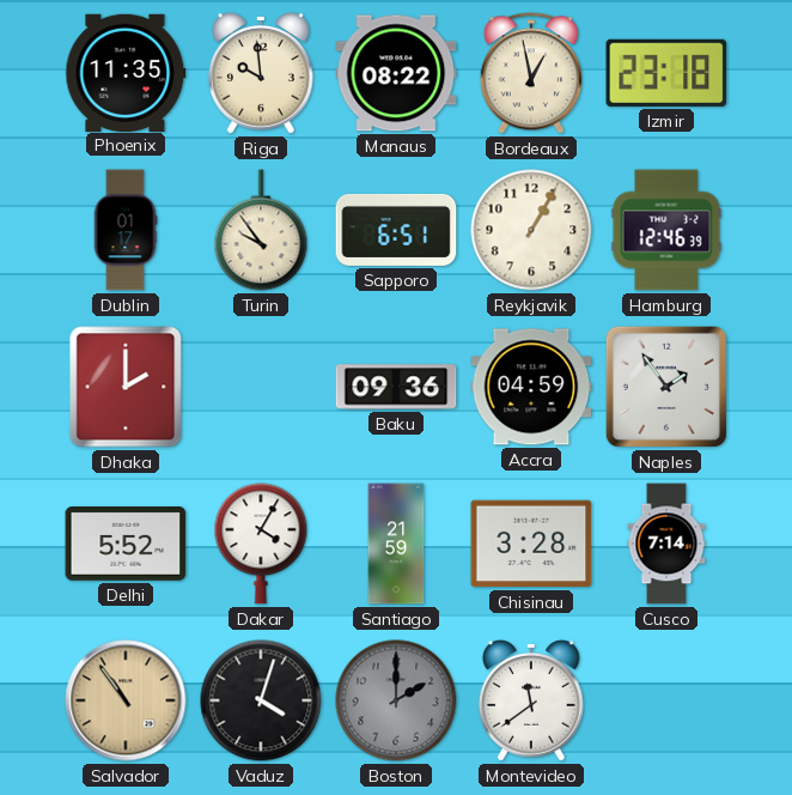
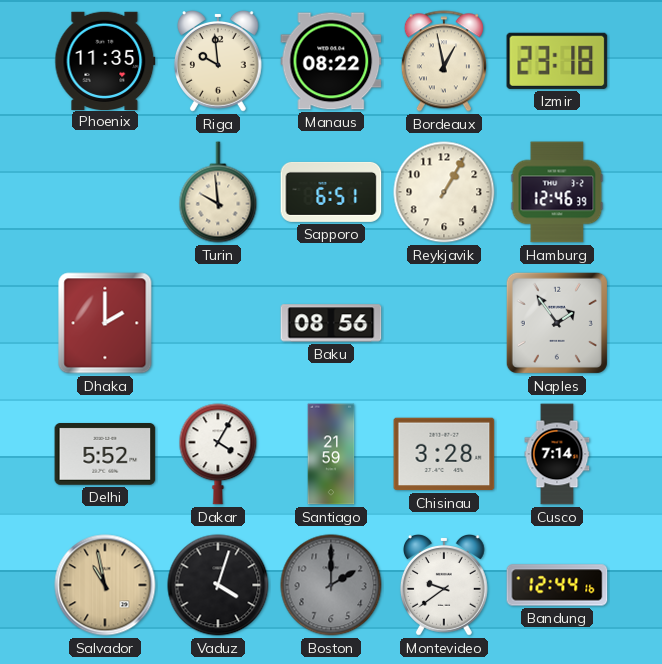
Dublin: 01:17 -> none (126, 230)
Turin: 9:54 -> 9:59 (218, 192)
Baku: 09:36 -> 08:56 (331, 323)
Accra: 04:59 -> none (531, 387)
Salvador: 10:54 -> 10:58 (105, 585)
Montevideo: 11:39 -> 9:39 (444, 586)
Bandung: none -> 12:44 (557, 585)
